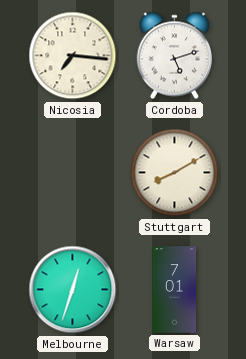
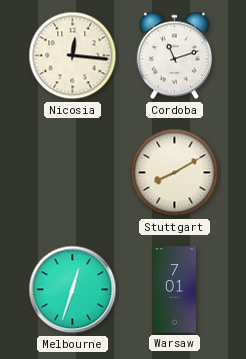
Nicosia: 7:16 -> 12:16 (73, 56)
Cordoba: 5:12 -> 11:12 (174, 56)
